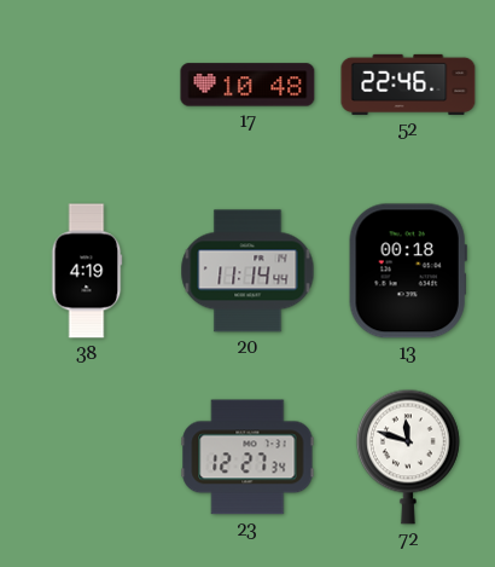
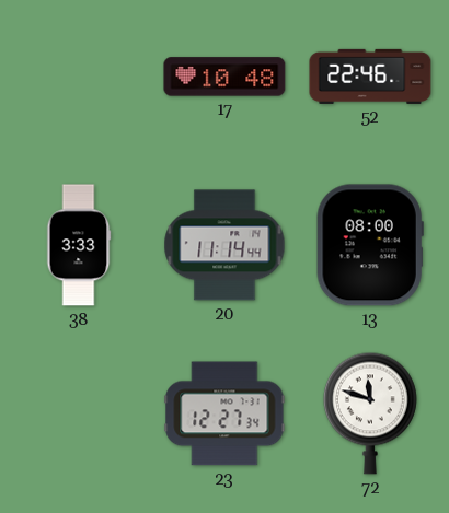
38: 4:19 -> 3:33 (79, 245)
13: 00:18 -> 08:00 (370, 245)
